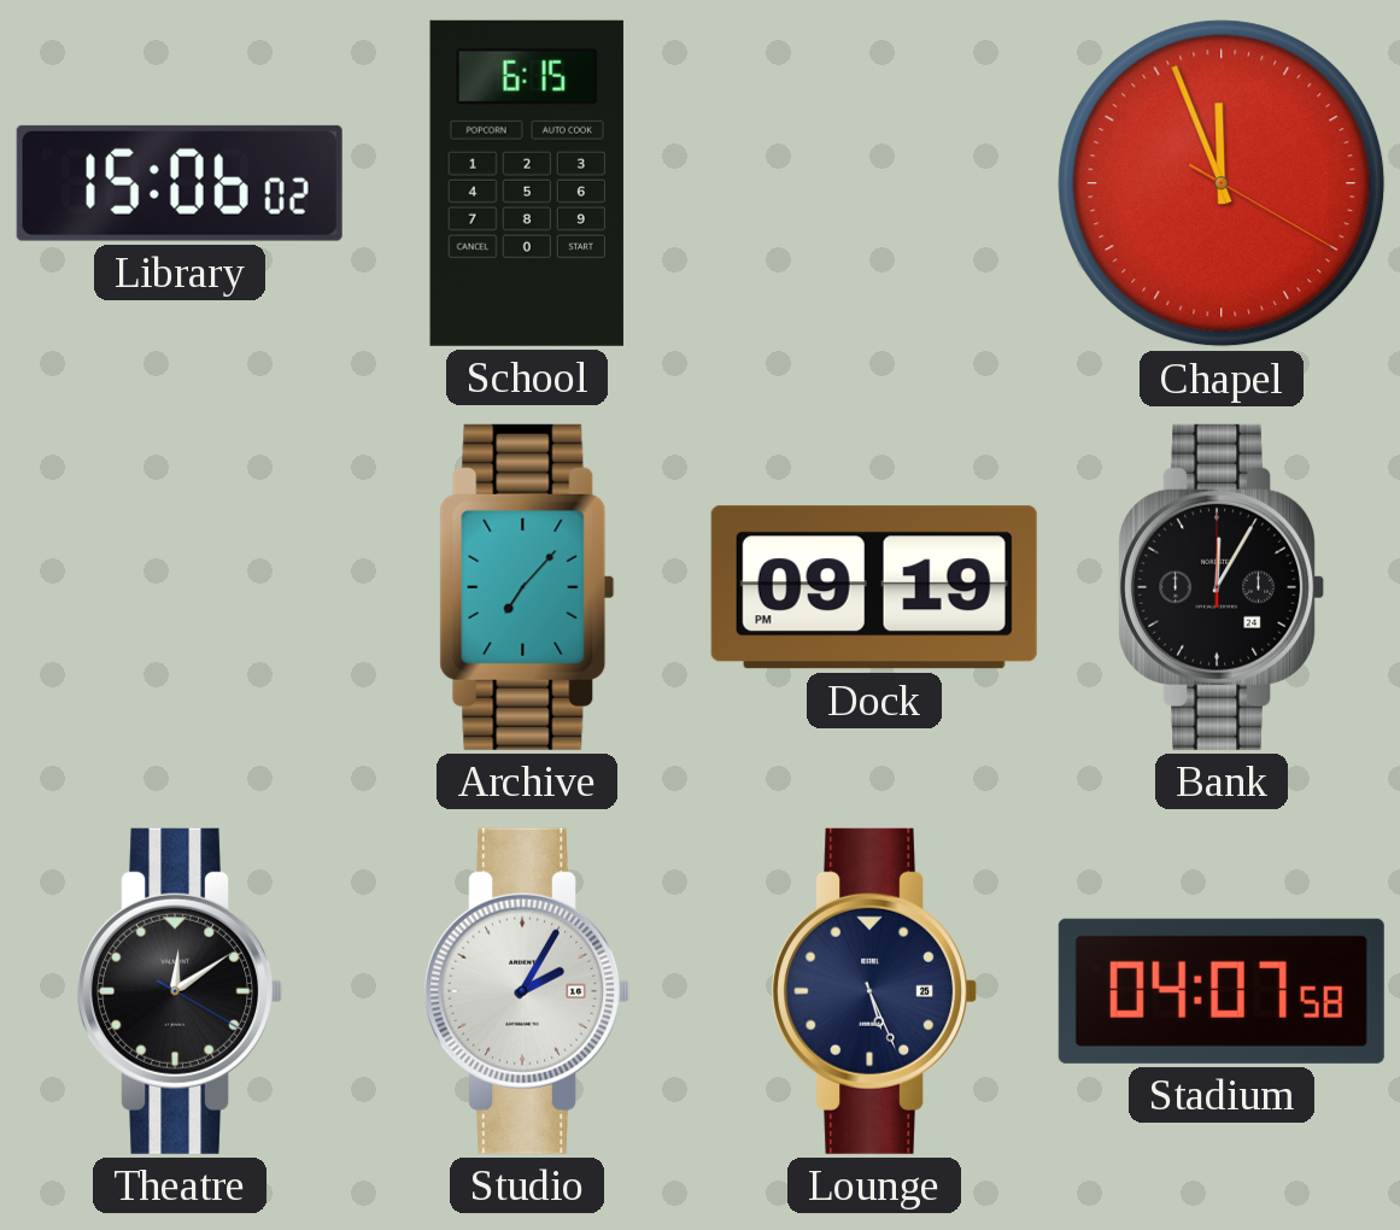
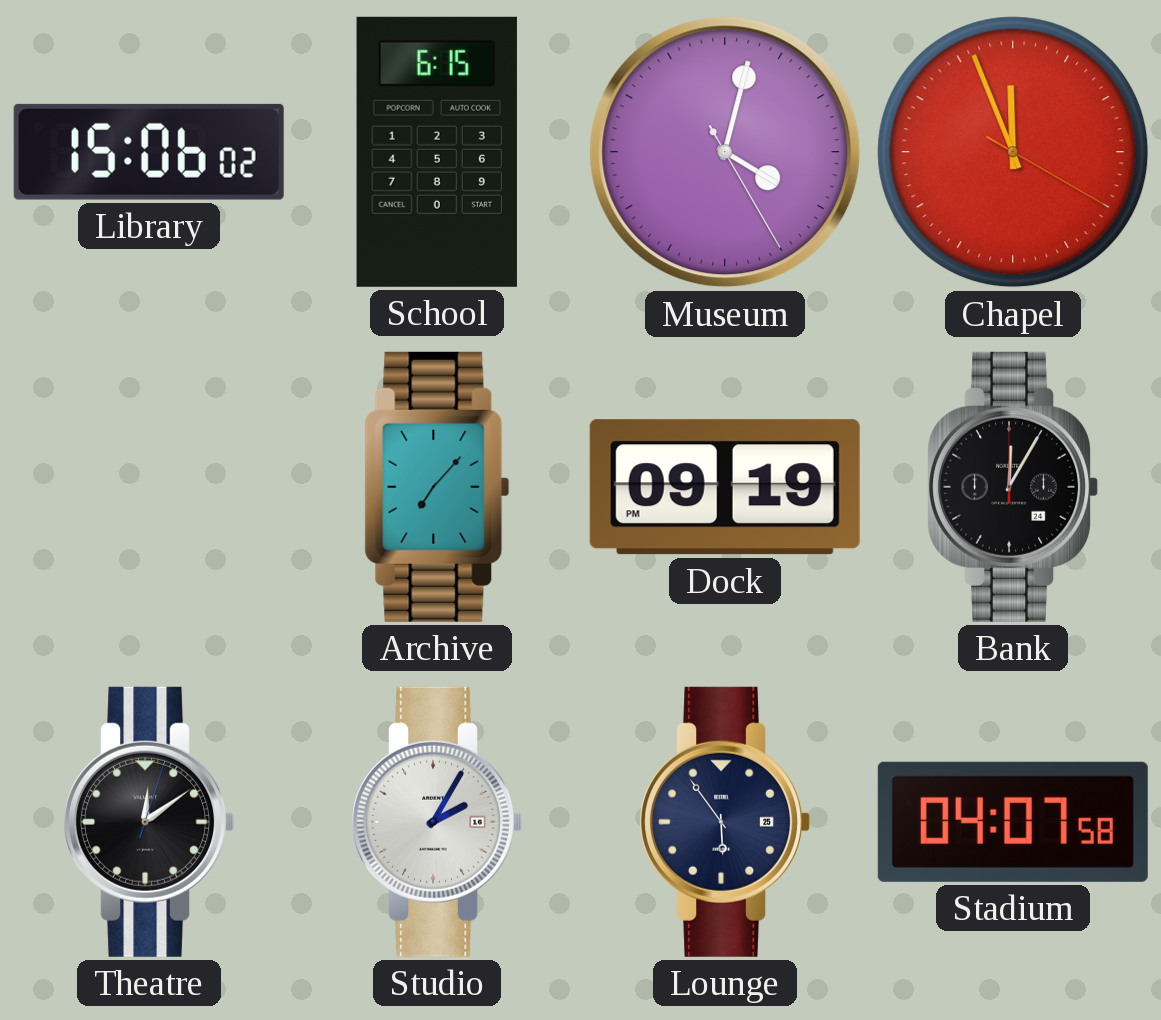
Museum: none -> 4:02 (725, 152)
Theatre: 12:09:20 -> 12:09:03 (149, 822)
Lounge: 5:26 -> 5:54 (725, 822)
